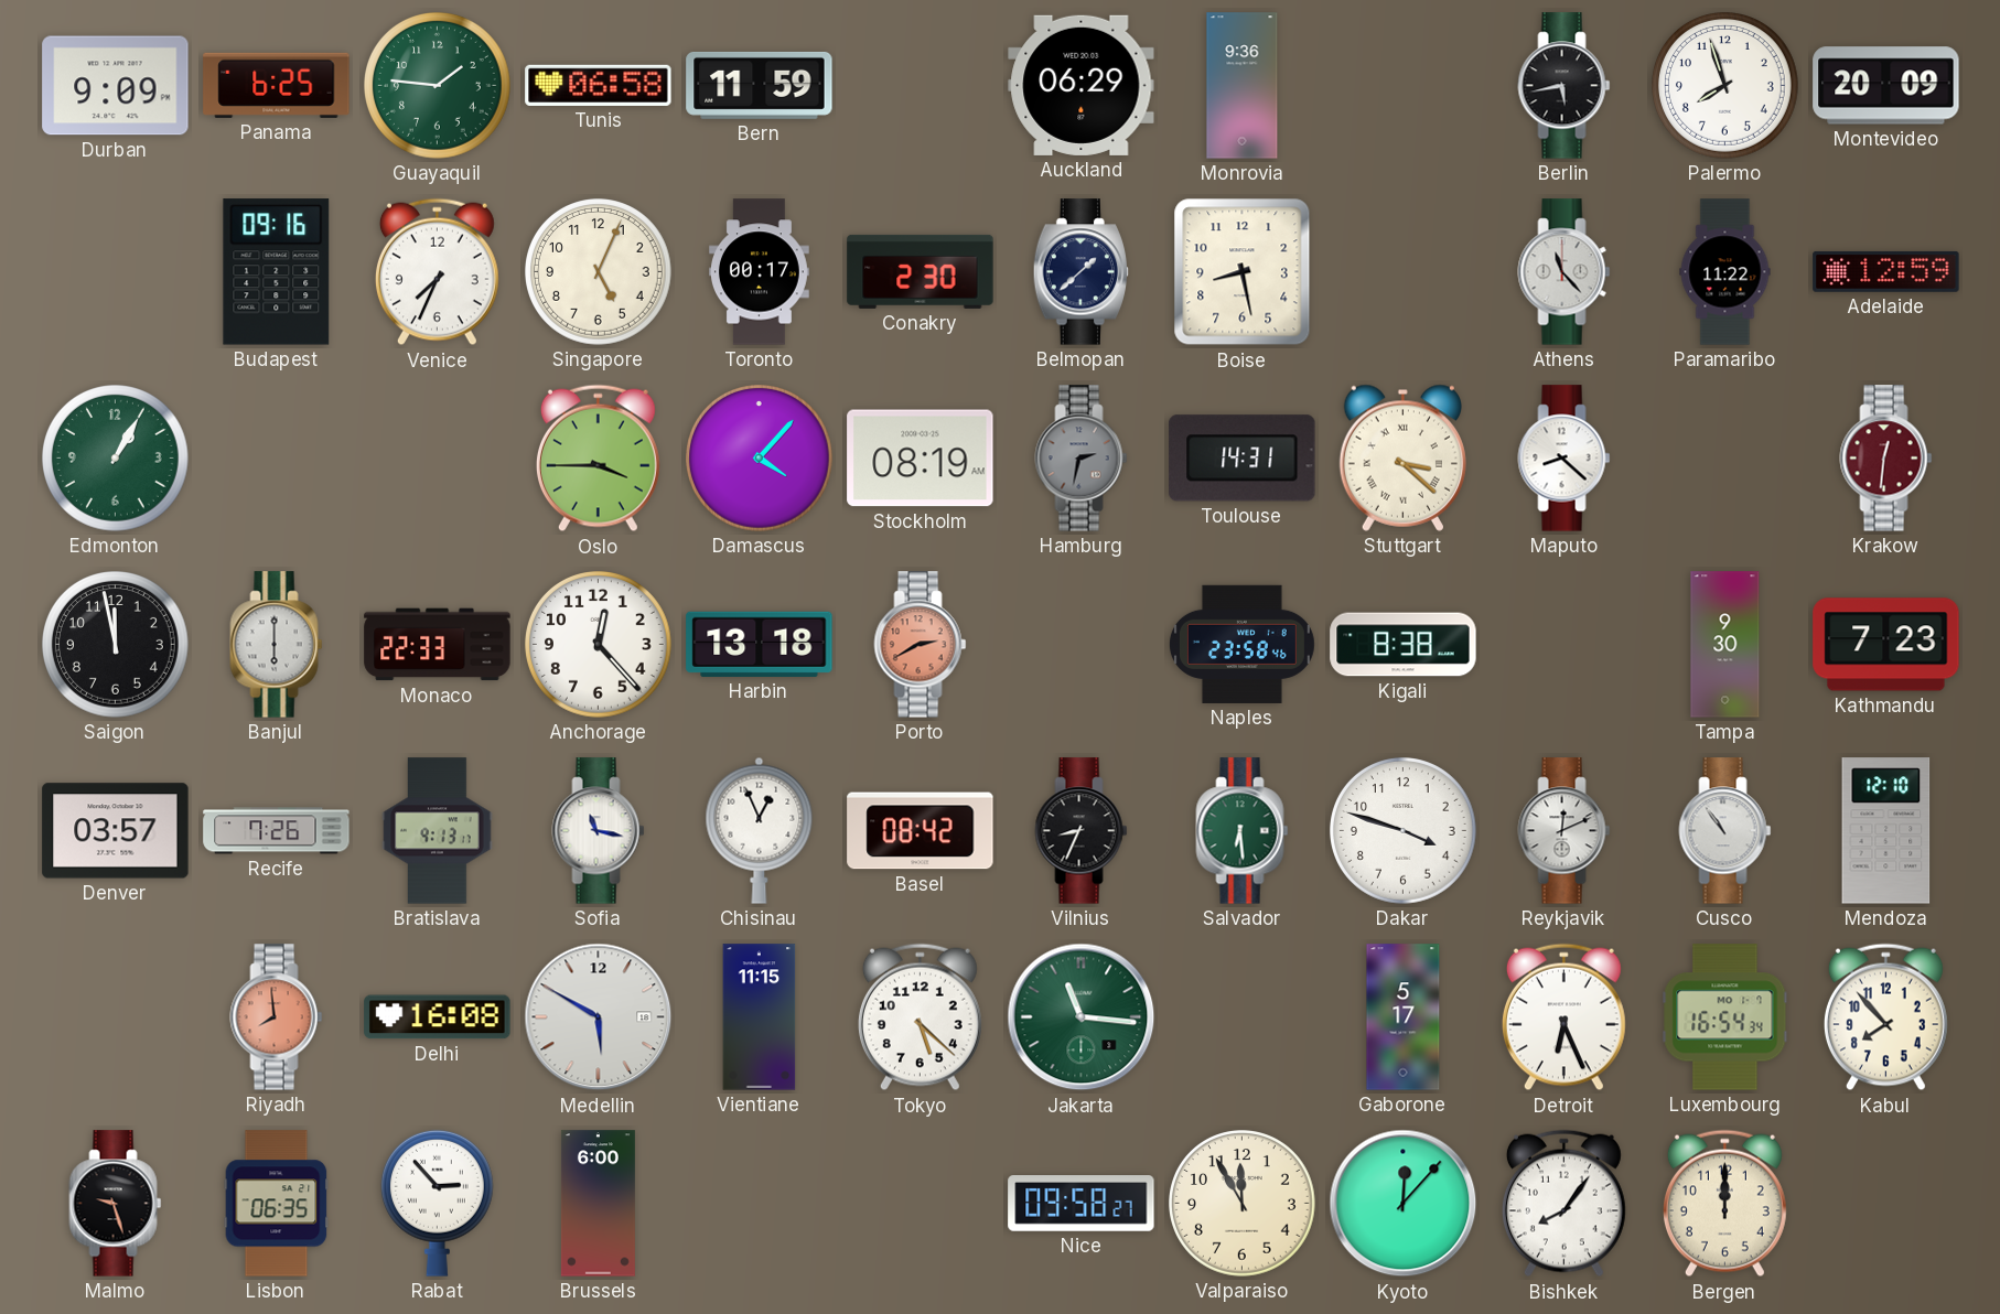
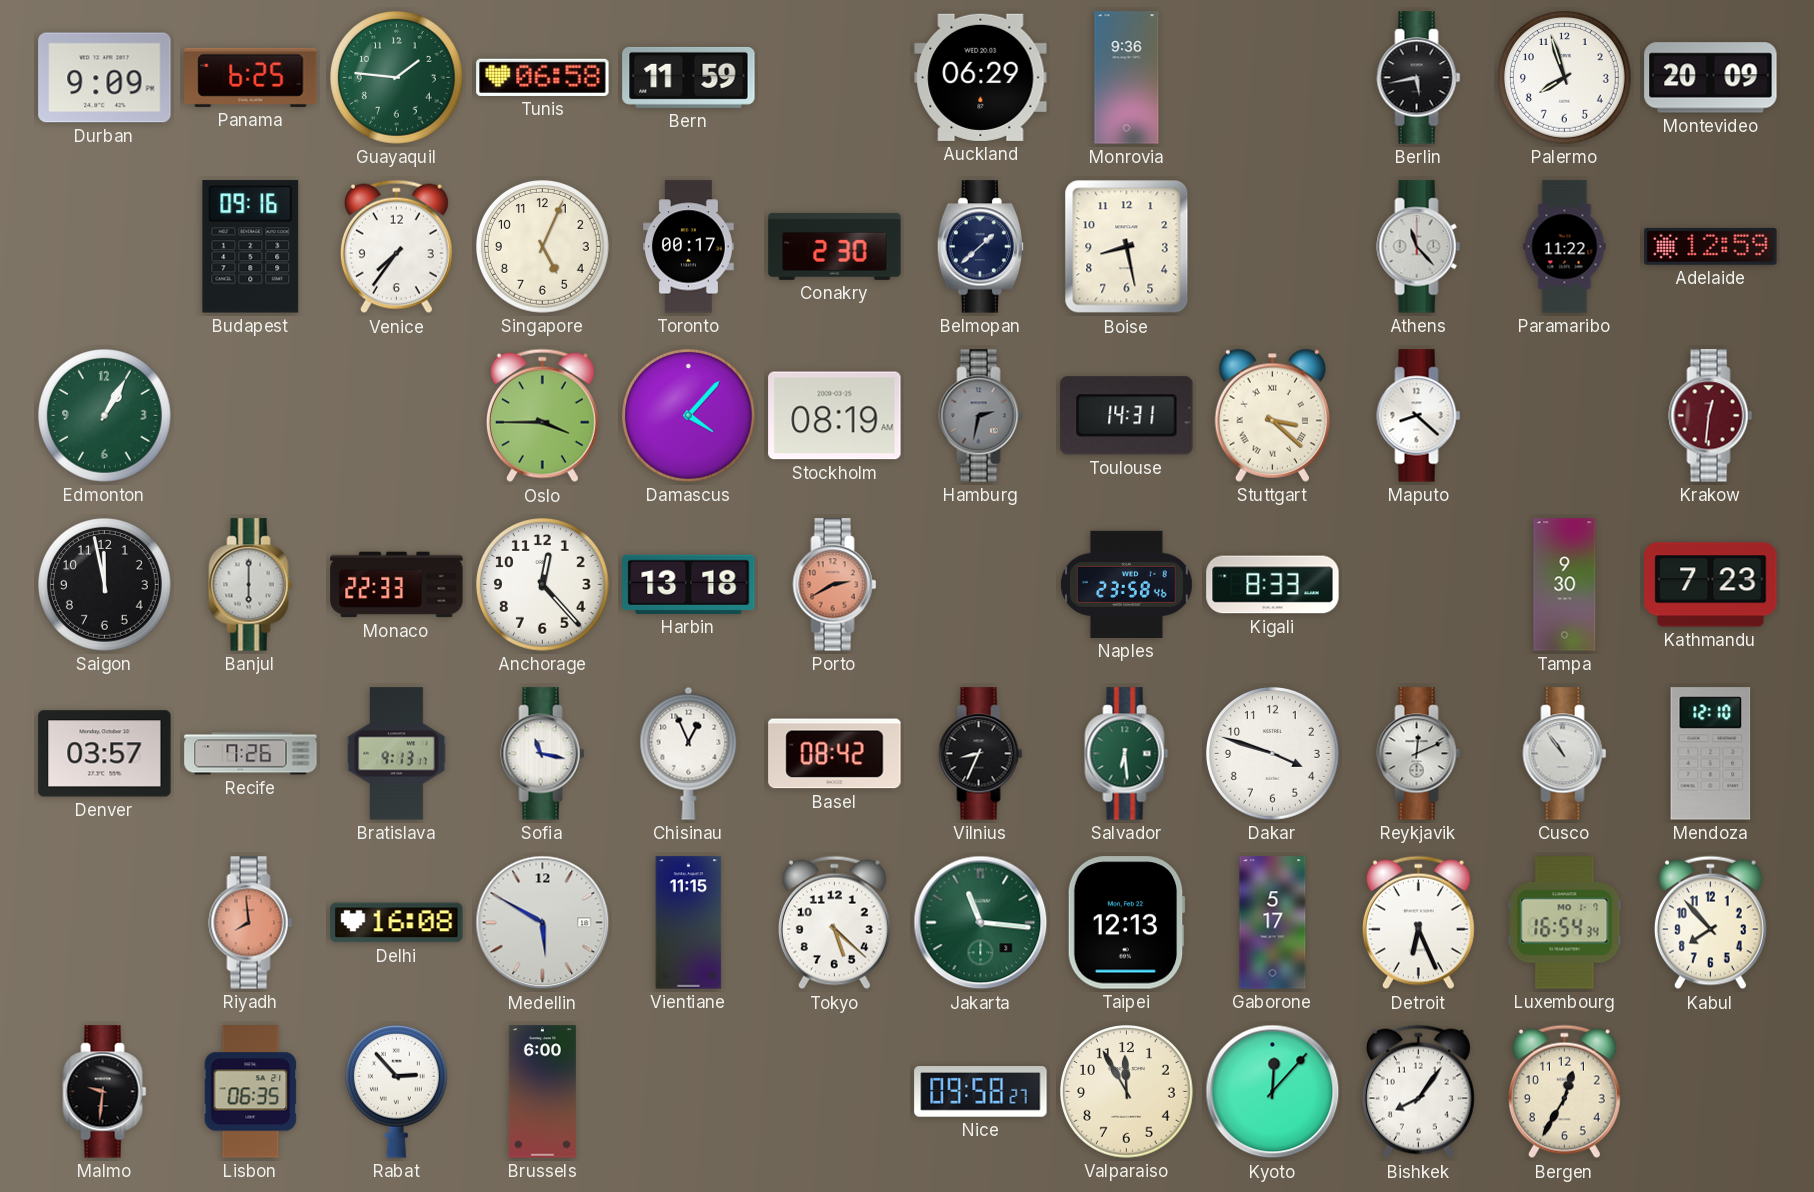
Venice: 7:34 -> 7:36 (396, 247)
Kigali: 8:38 -> 8:33 (1273, 585)
Taipei: none -> 12:13 (1126, 923)
Malmo: 9:27 -> 9:31 (105, 1092)
Bergen: 12:00 -> 12:35 (1564, 1092)
